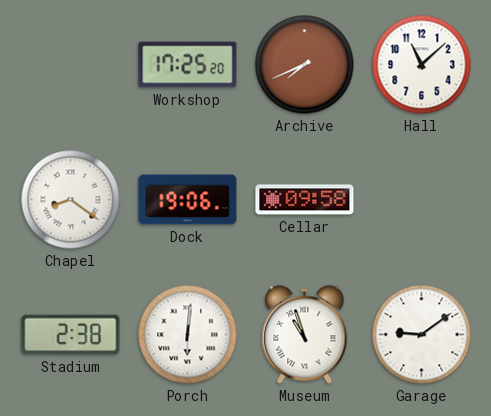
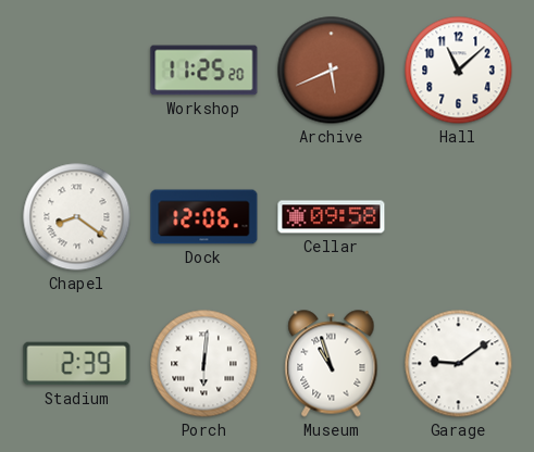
Workshop: 17:25 -> 11:25 (204, 71)
Archive: 7:41 -> 5:41 (332, 71)
Dock: 19:06 -> 12:06 (204, 217)
Stadium: 2:38 -> 2:39 (77, 364)
